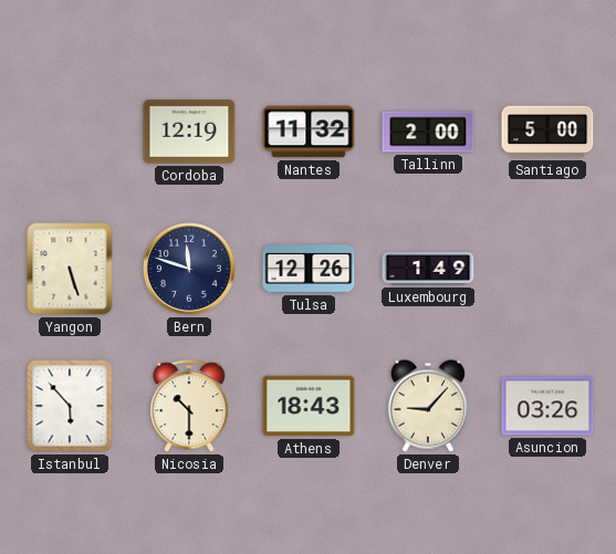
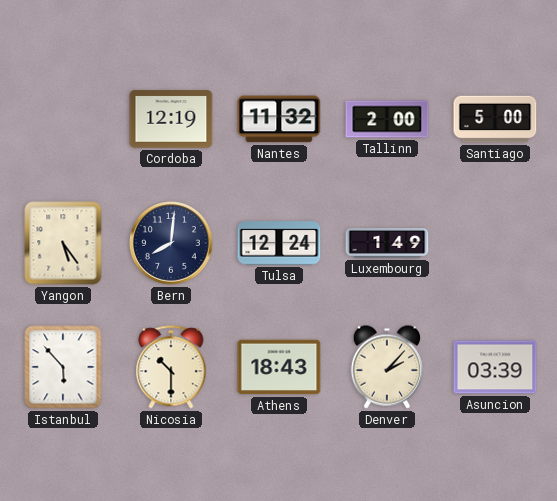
Yangon: 5:27 -> 5:24 (63, 243)
Bern: 11:48 -> 8:01 (172, 244)
Tulsa: 12:26 -> 12:24 (279, 243)
Denver: 9:07 -> 2:07 (387, 367)
Asuncion: 03:26 -> 03:39 (495, 367)
